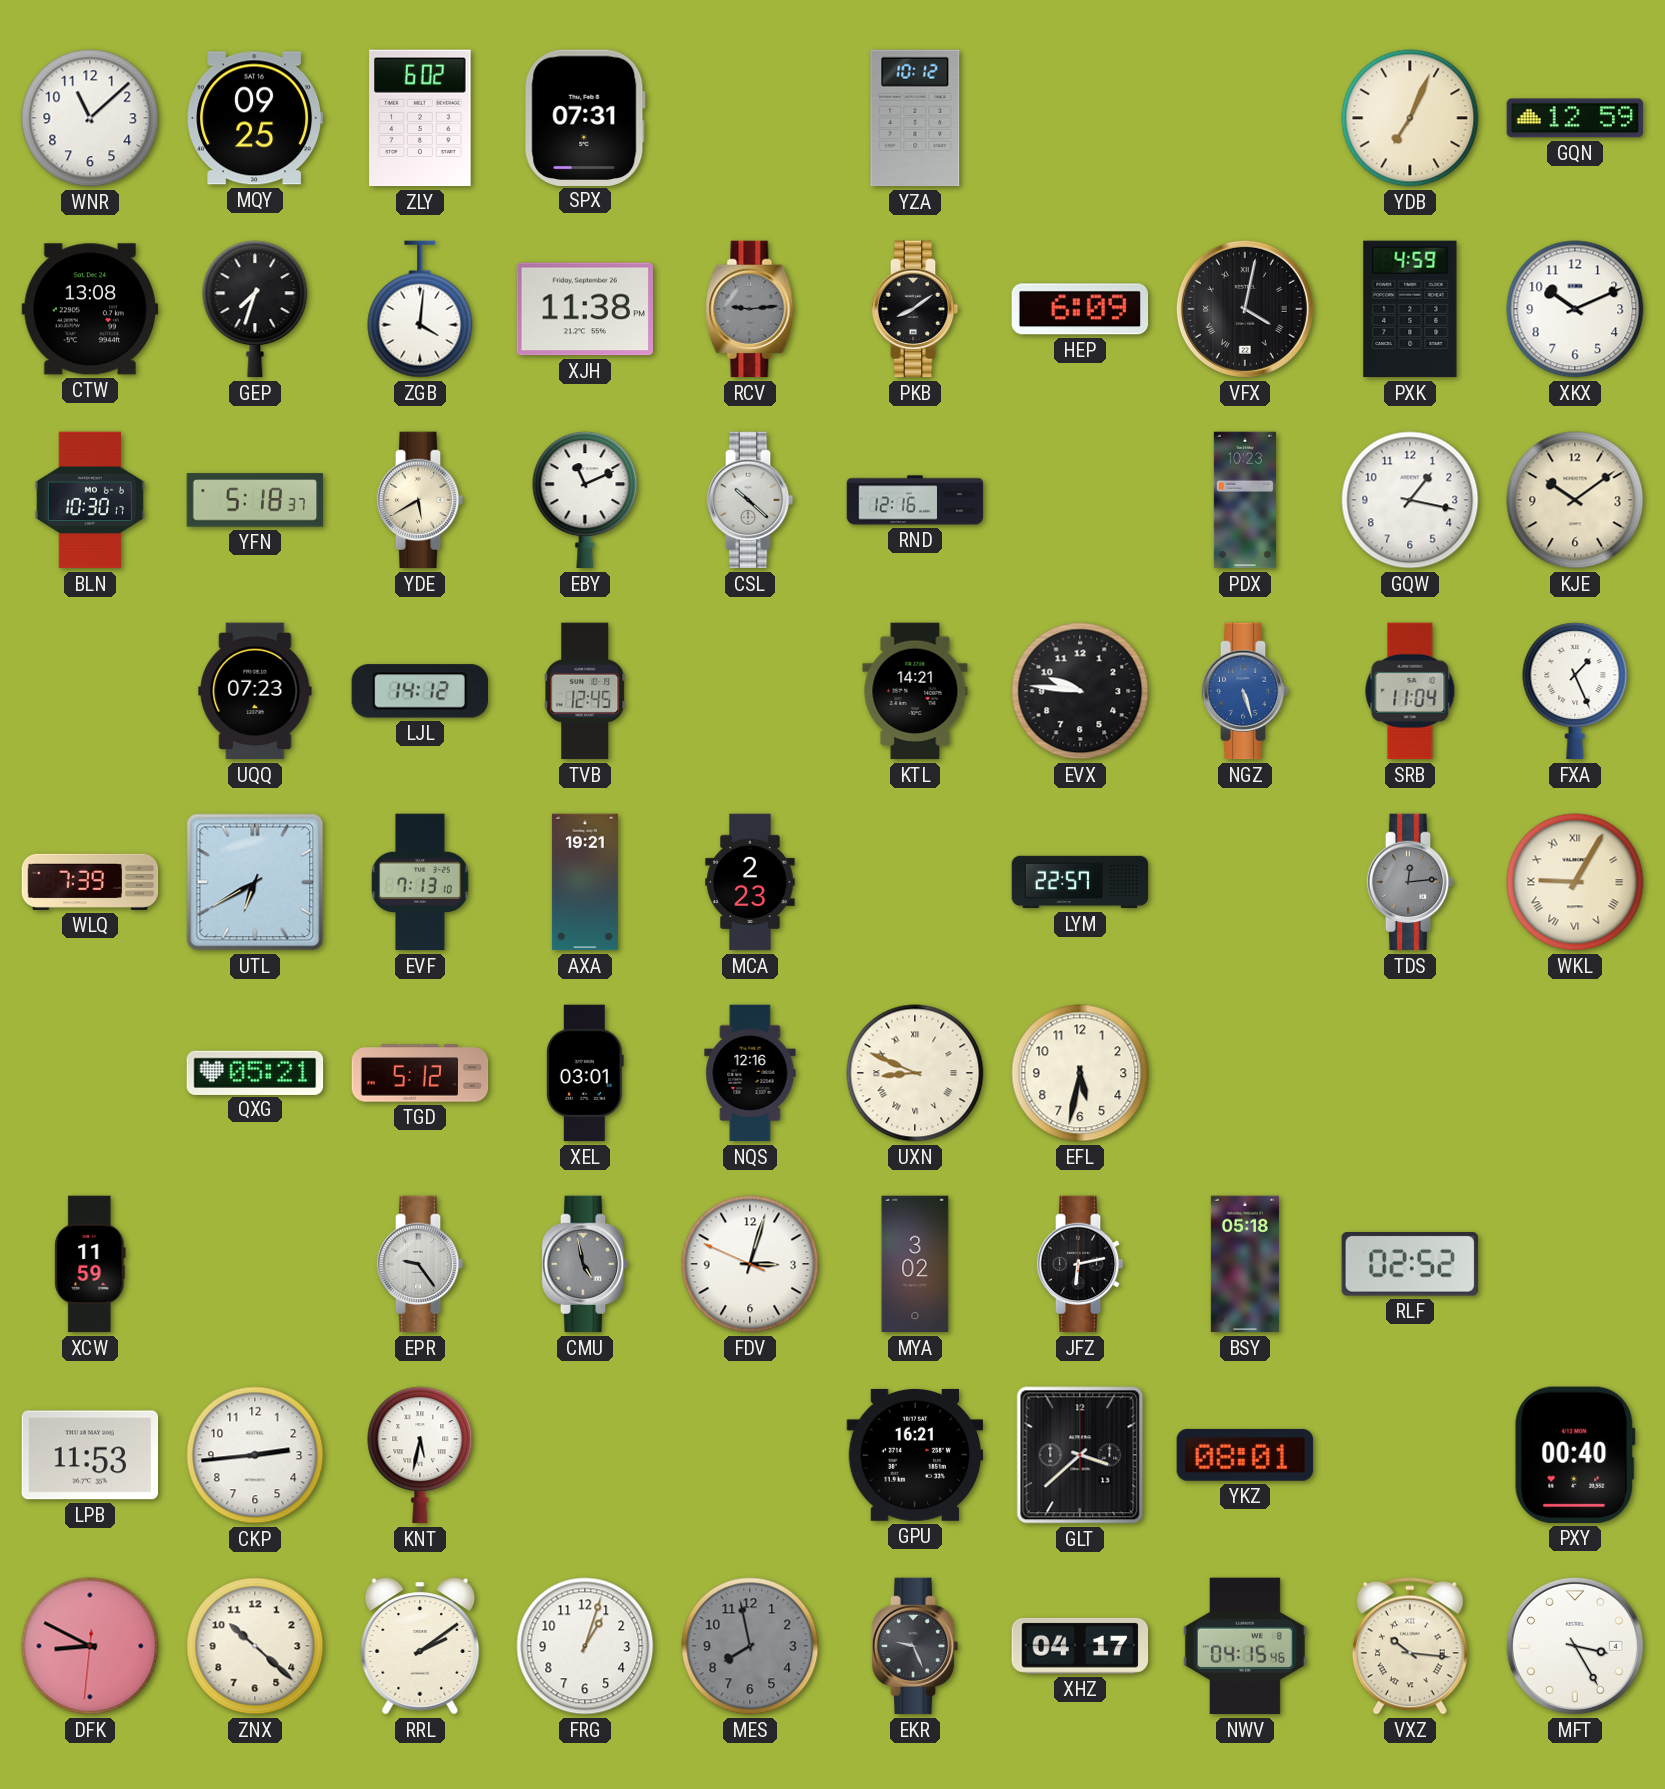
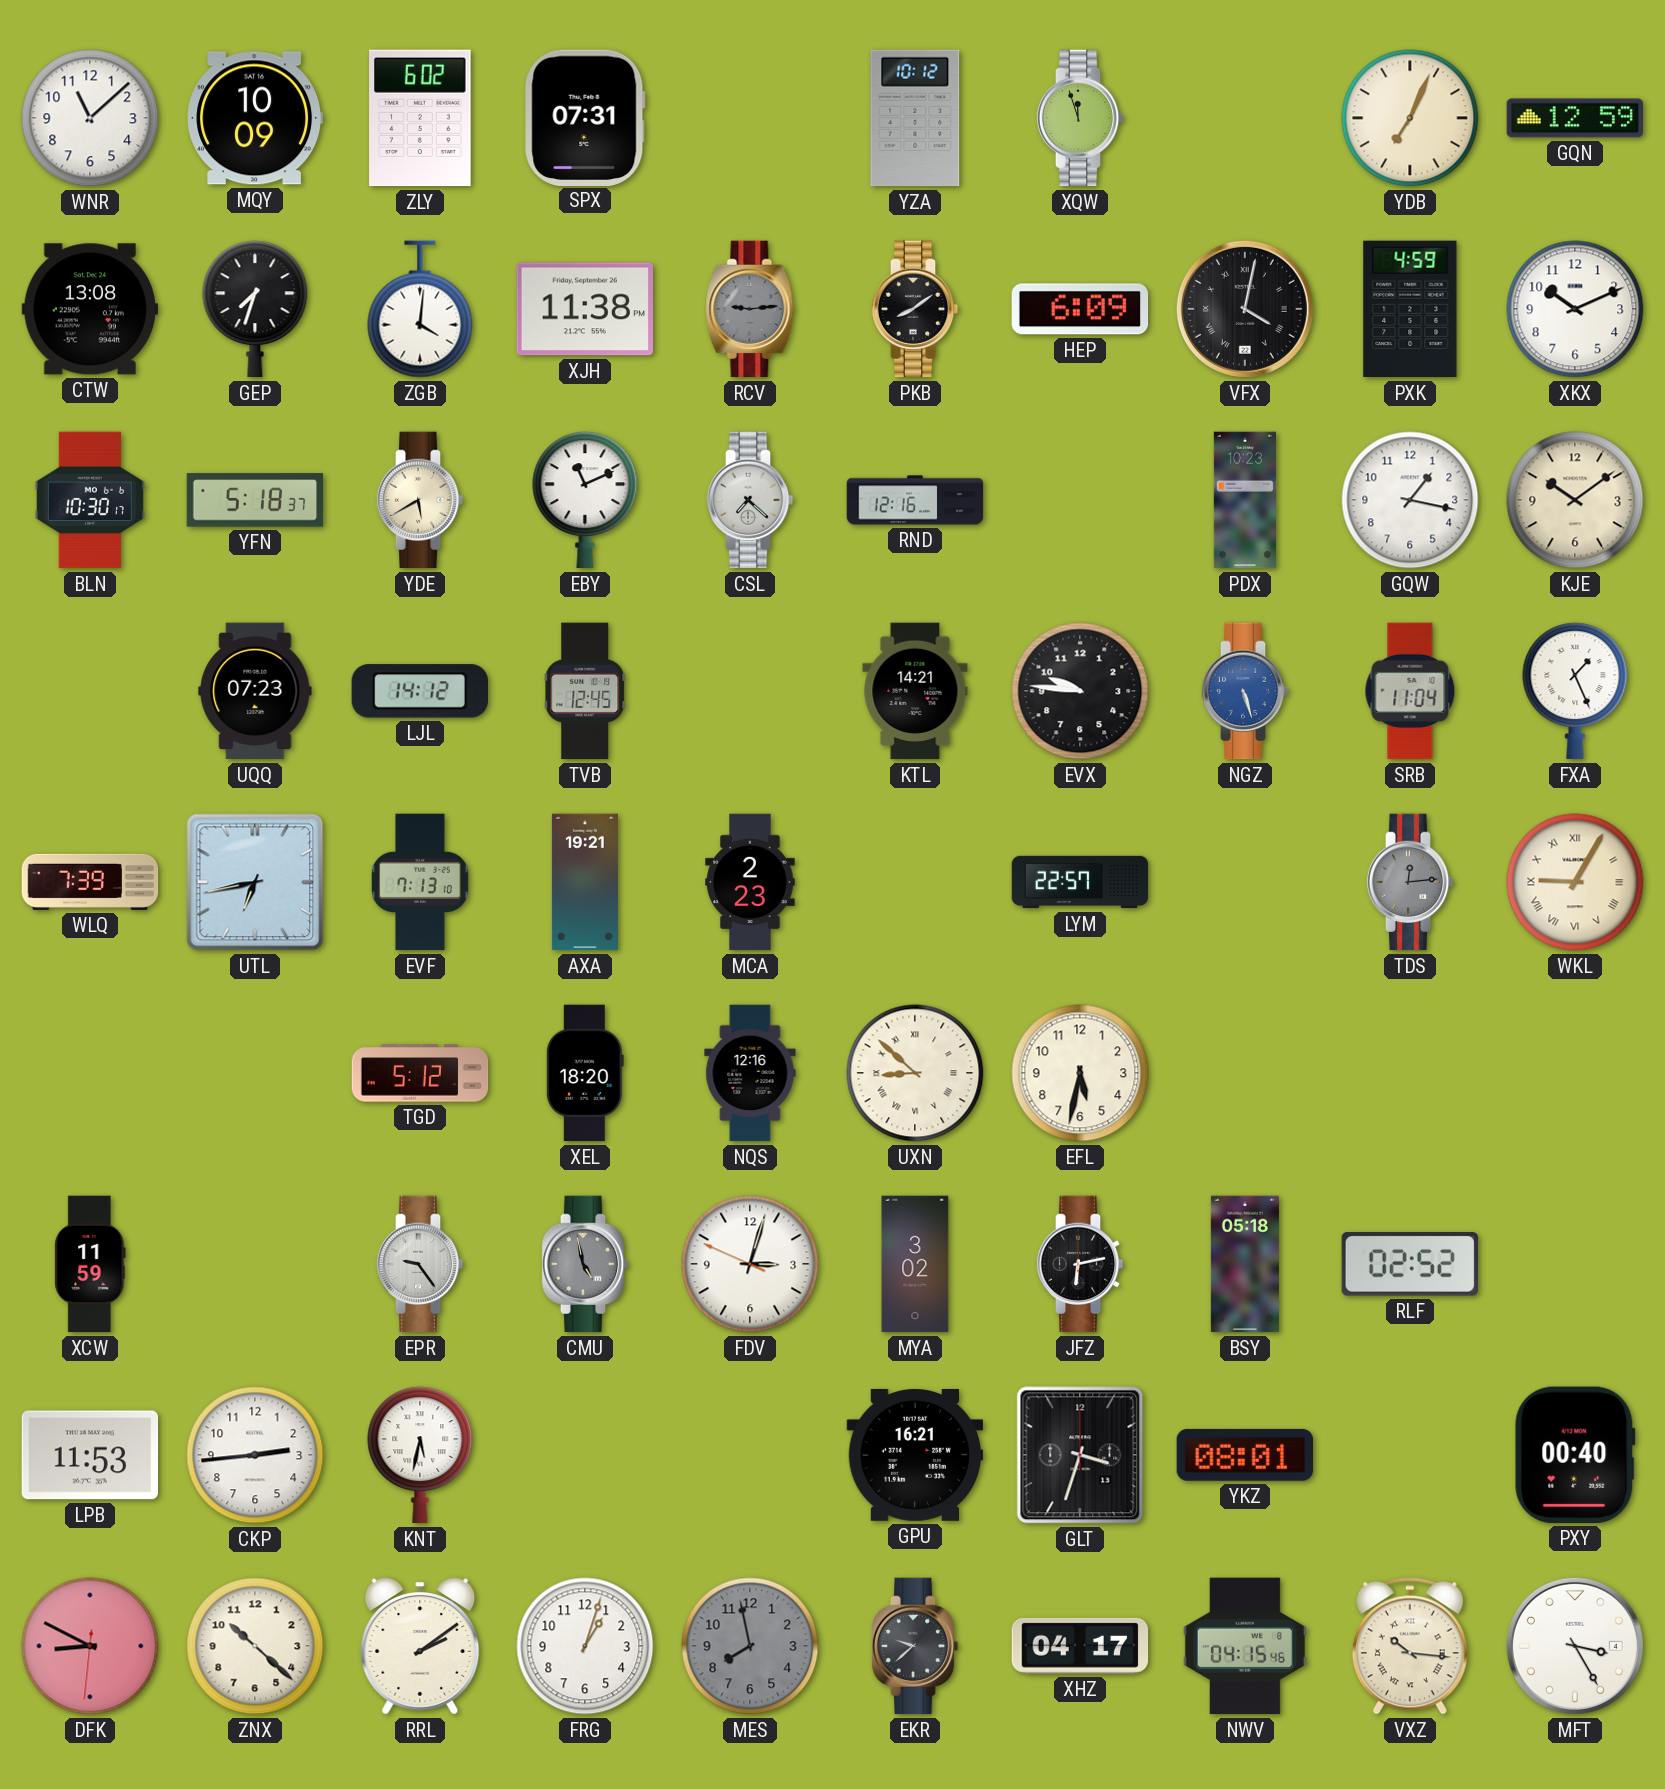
MQY: 09:25 -> 10:09 (255, 118)
XQW: none -> 11:57 (1080, 118)
CSL: 10:22 -> 7:22 (750, 500)
UTL: 6:40 -> 6:43 (255, 882)
QXG: 05:21 -> none (255, 1072)
XEL: 03:01 -> 18:20 (585, 1073)
UXN: 8:49 -> 8:52 (915, 1073)
GLT: 3:38 -> 3:33 (1080, 1455)
EKR: 9:26 -> 9:38 (915, 1646)
